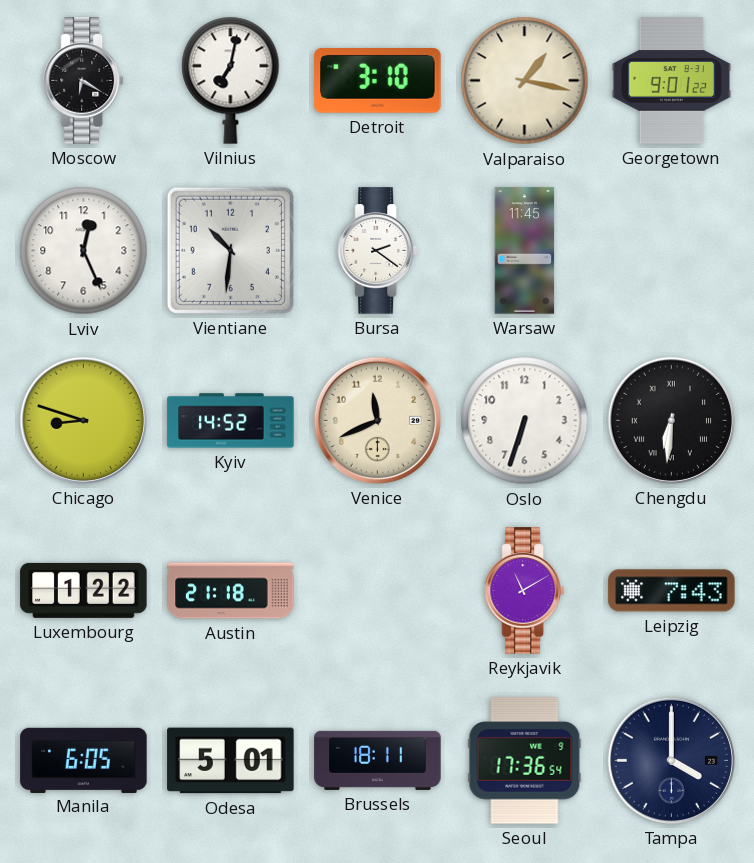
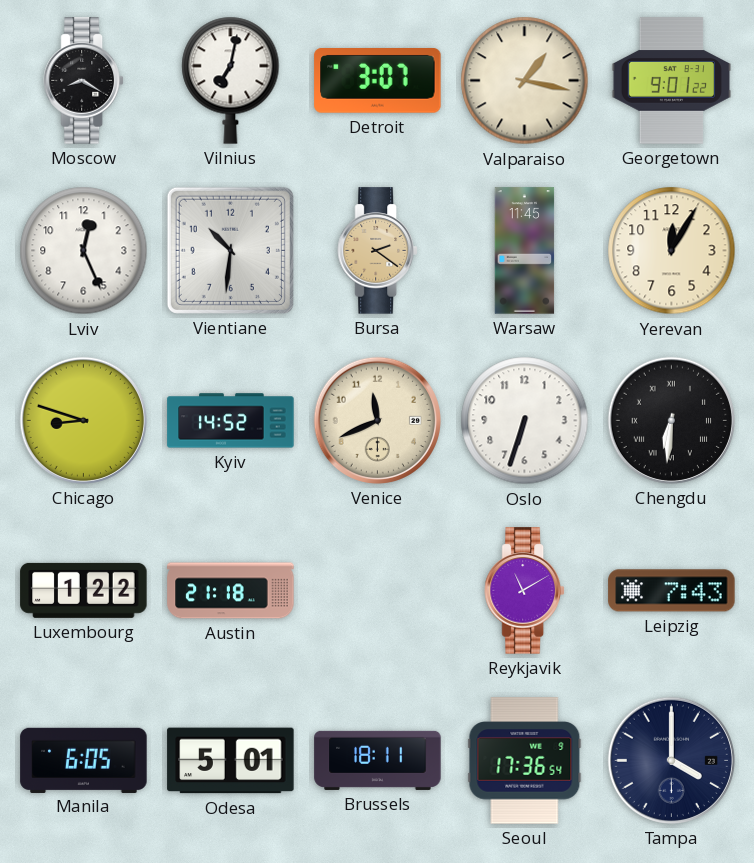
Moscow: 6:20 -> 8:20 (83, 81)
Detroit: 3:10 -> 3:07 (378, 81)
Bursa dial: white -> champagne (377, 251)
Yerevan: none -> 12:05 (672, 251)
